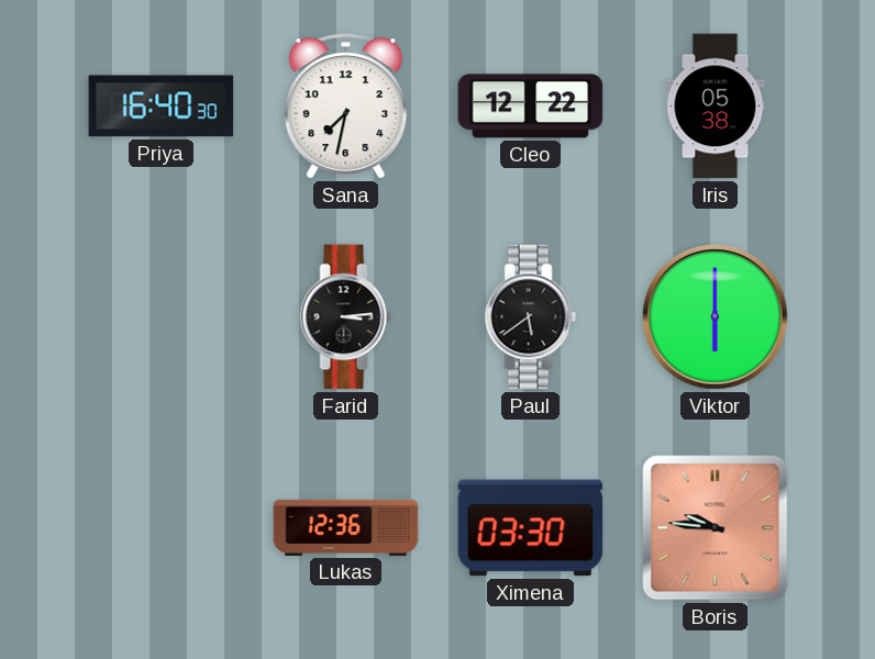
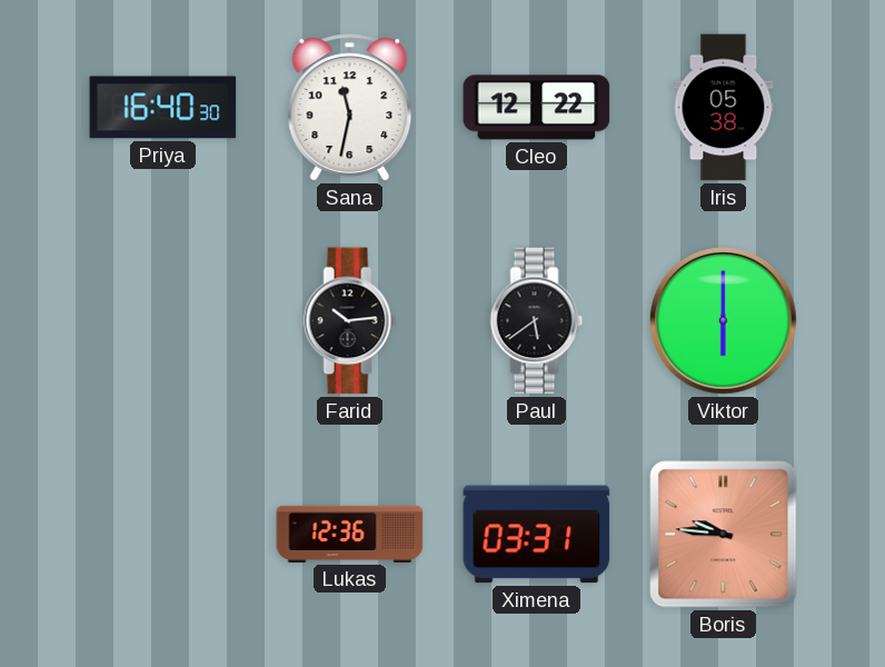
Sana: 7:32 -> 11:32 (350, 108)
Farid: 3:14 -> 10:14 (350, 321)
Ximena: 03:30 -> 03:31 (537, 535)
